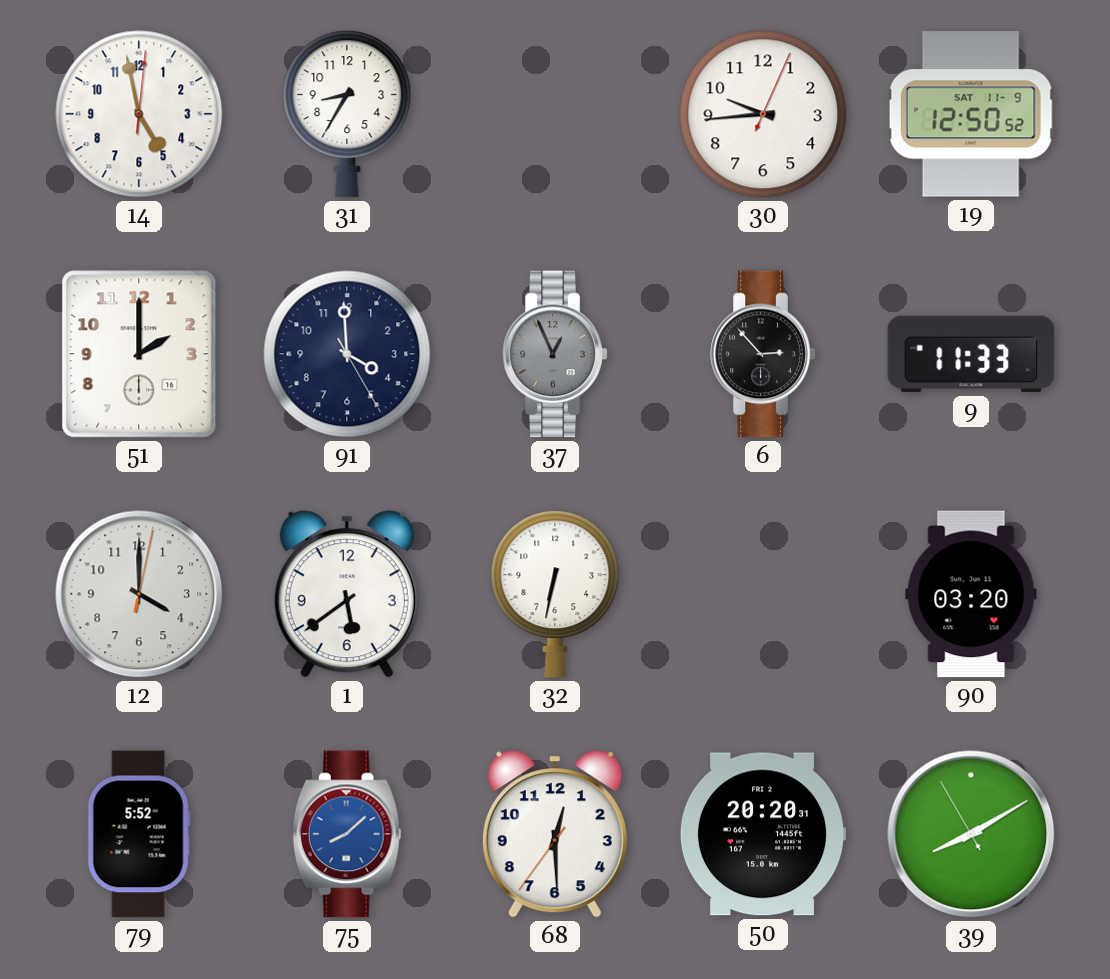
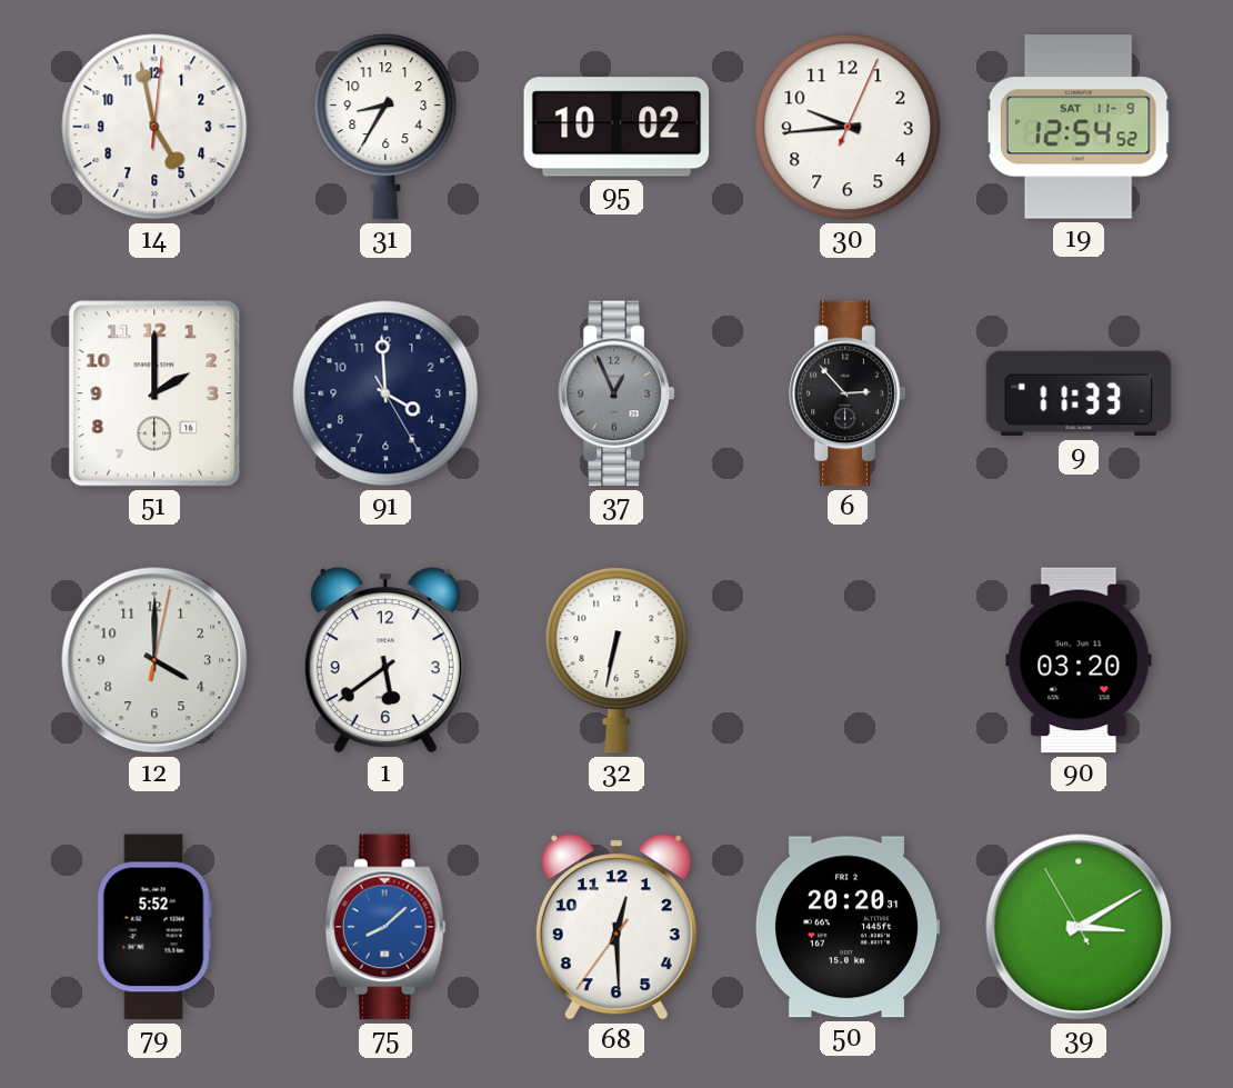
95: none -> 10:02 (616, 127)
19: 12:50 -> 12:54 (1079, 127)
39: 8:09 -> 3:09 (1079, 927)
